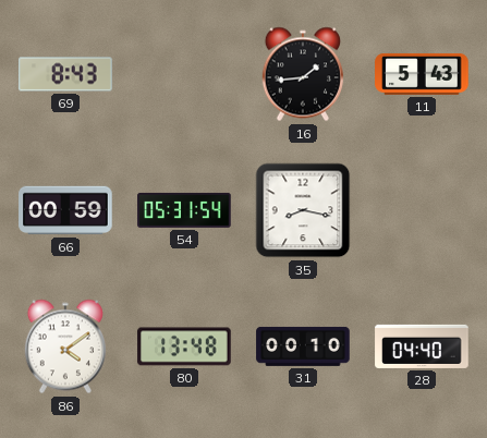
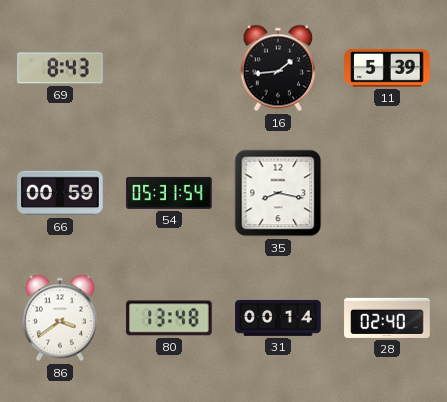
11: 5:43 -> 5:39 (387, 68)
86: 4:09 -> 3:39 (60, 318)
31: 00:10 -> 00:14 (278, 318)
28: 04:40 -> 02:40 (387, 318)
